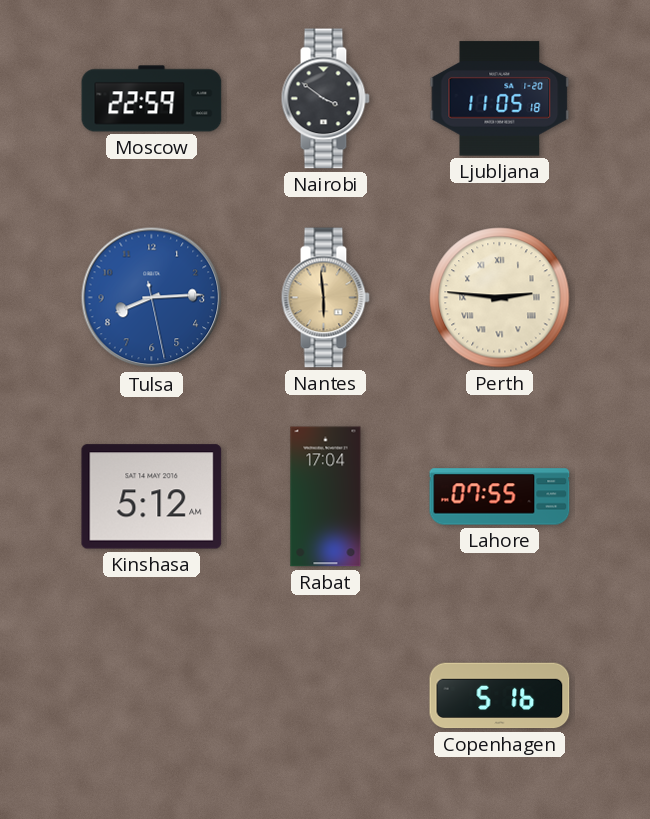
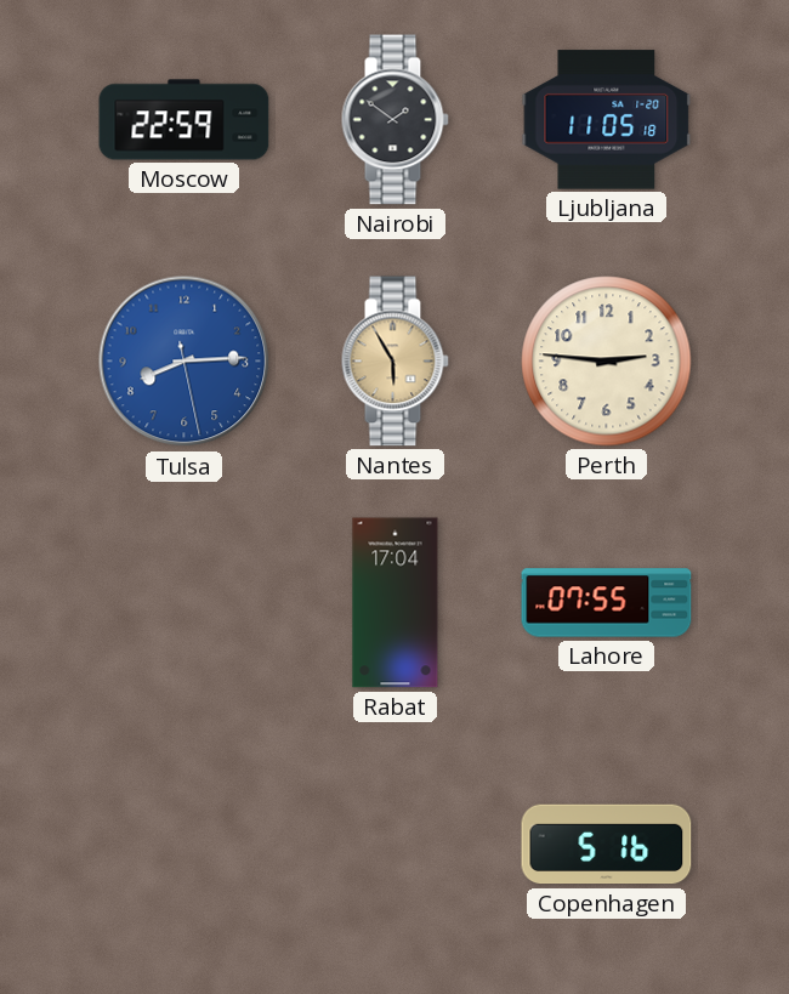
Nairobi: 3:51 -> 1:51 (394, 120)
Nantes: 5:59 -> 5:55 (394, 362)
Perth numerals: Roman -> Arabic (607, 362)
Kinshasa: 5:12 -> none (152, 497)
